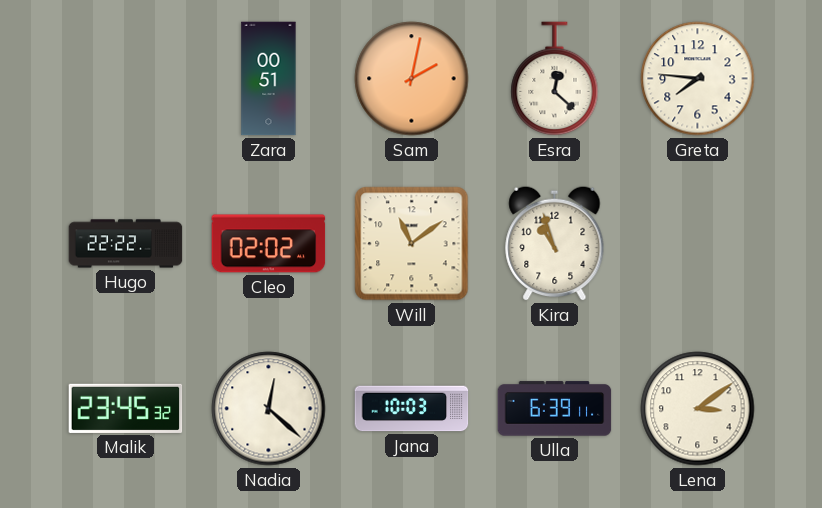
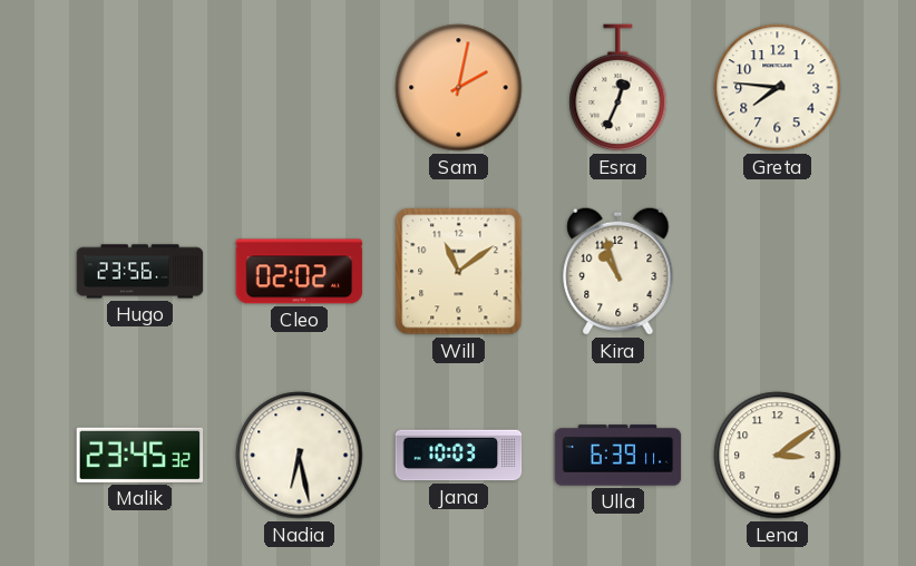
Zara: 00:51 -> none (269, 79)
Esra: 12:22 -> 12:34 (618, 88)
Hugo: 22:22 -> 23:56 (140, 272)
Nadia: 12:22 -> 6:28 (300, 456)
